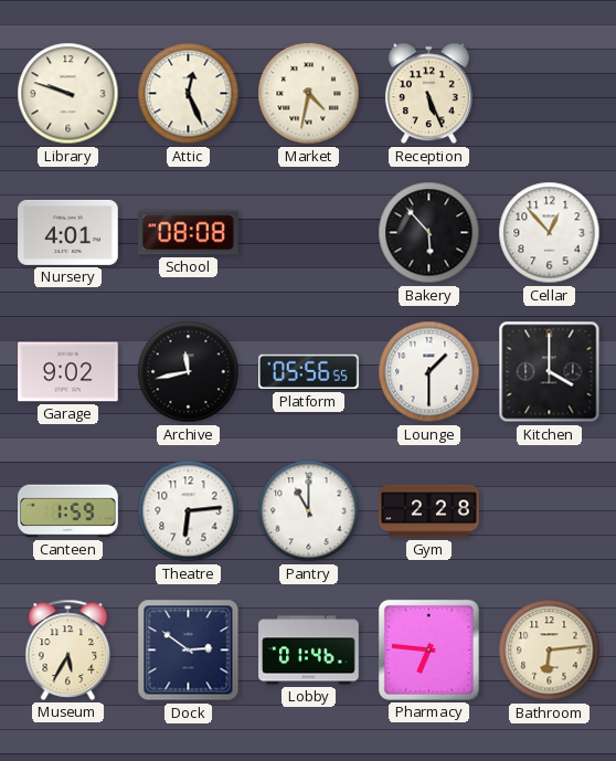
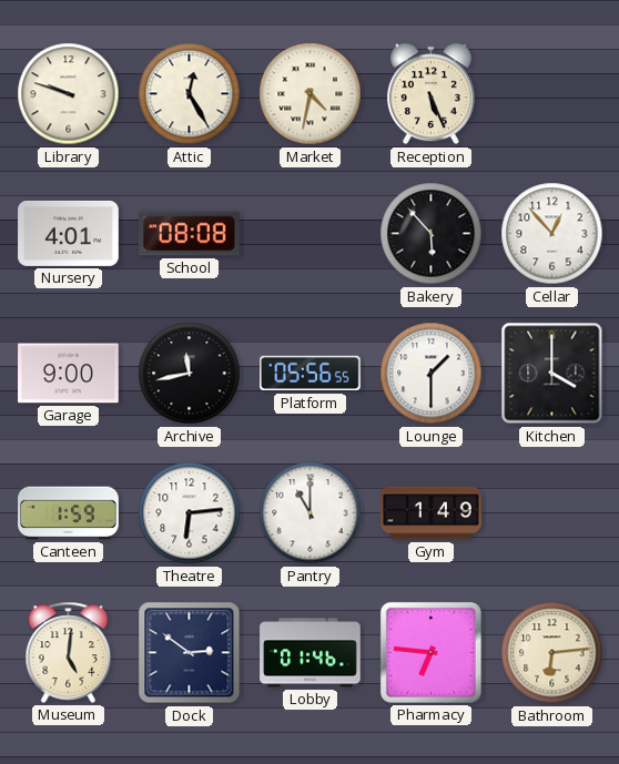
Attic: 12:26 -> 12:25 (190, 94)
Garage: 9:02 -> 9:00 (69, 374)
Gym: 2:28 -> 1:49 (432, 513)
Museum: 5:35 -> 5:01 (69, 652)
